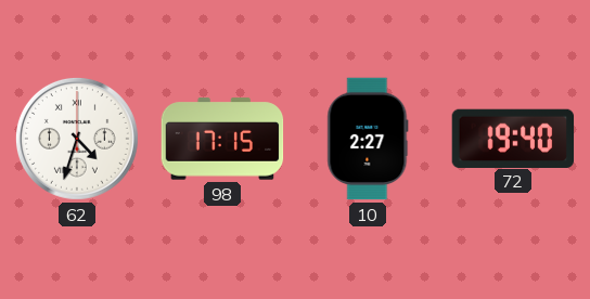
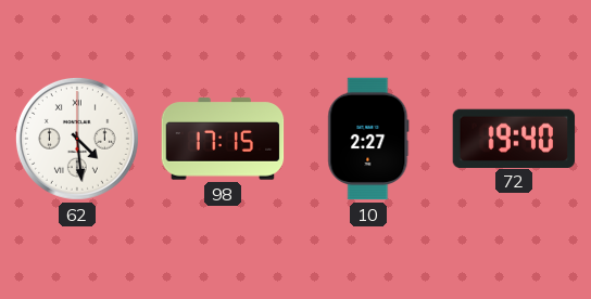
62: 4:33 -> 4:29 (77, 139)
